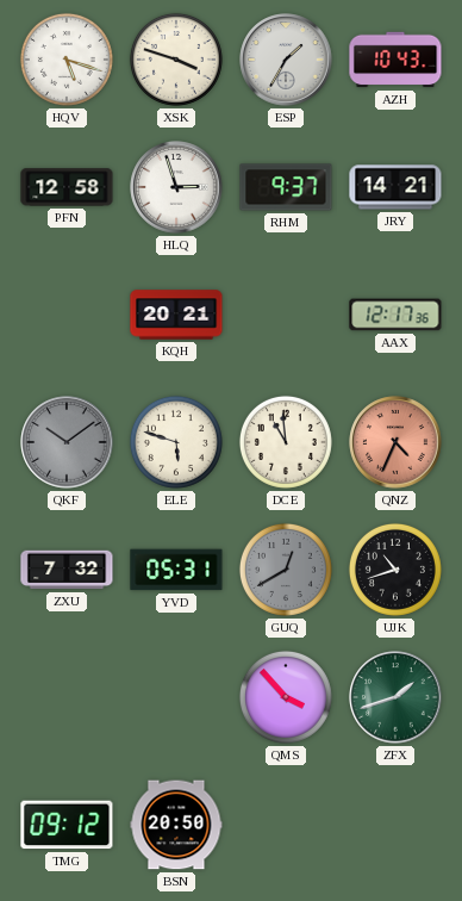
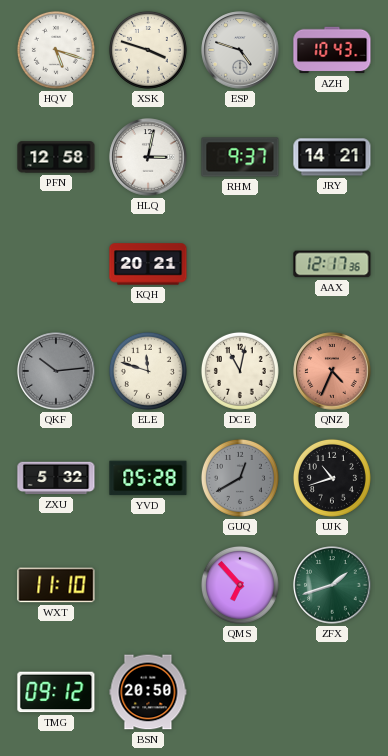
ESP: 1:35 -> 4:48 (240, 50)
HLQ: 2:57 -> 3:02 (148, 157)
QKF: 10:09 -> 10:14 (56, 371)
ELE: 5:48 -> 11:48 (148, 371)
DCE: 10:59 -> 11:02 (240, 371)
ZXU: 7:32 -> 5:32 (56, 478)
YVD: 05:31 -> 05:28 (148, 478)
WXT: none -> 11:10 (56, 585)
QMS: 3:53 -> 6:53 (240, 585)
